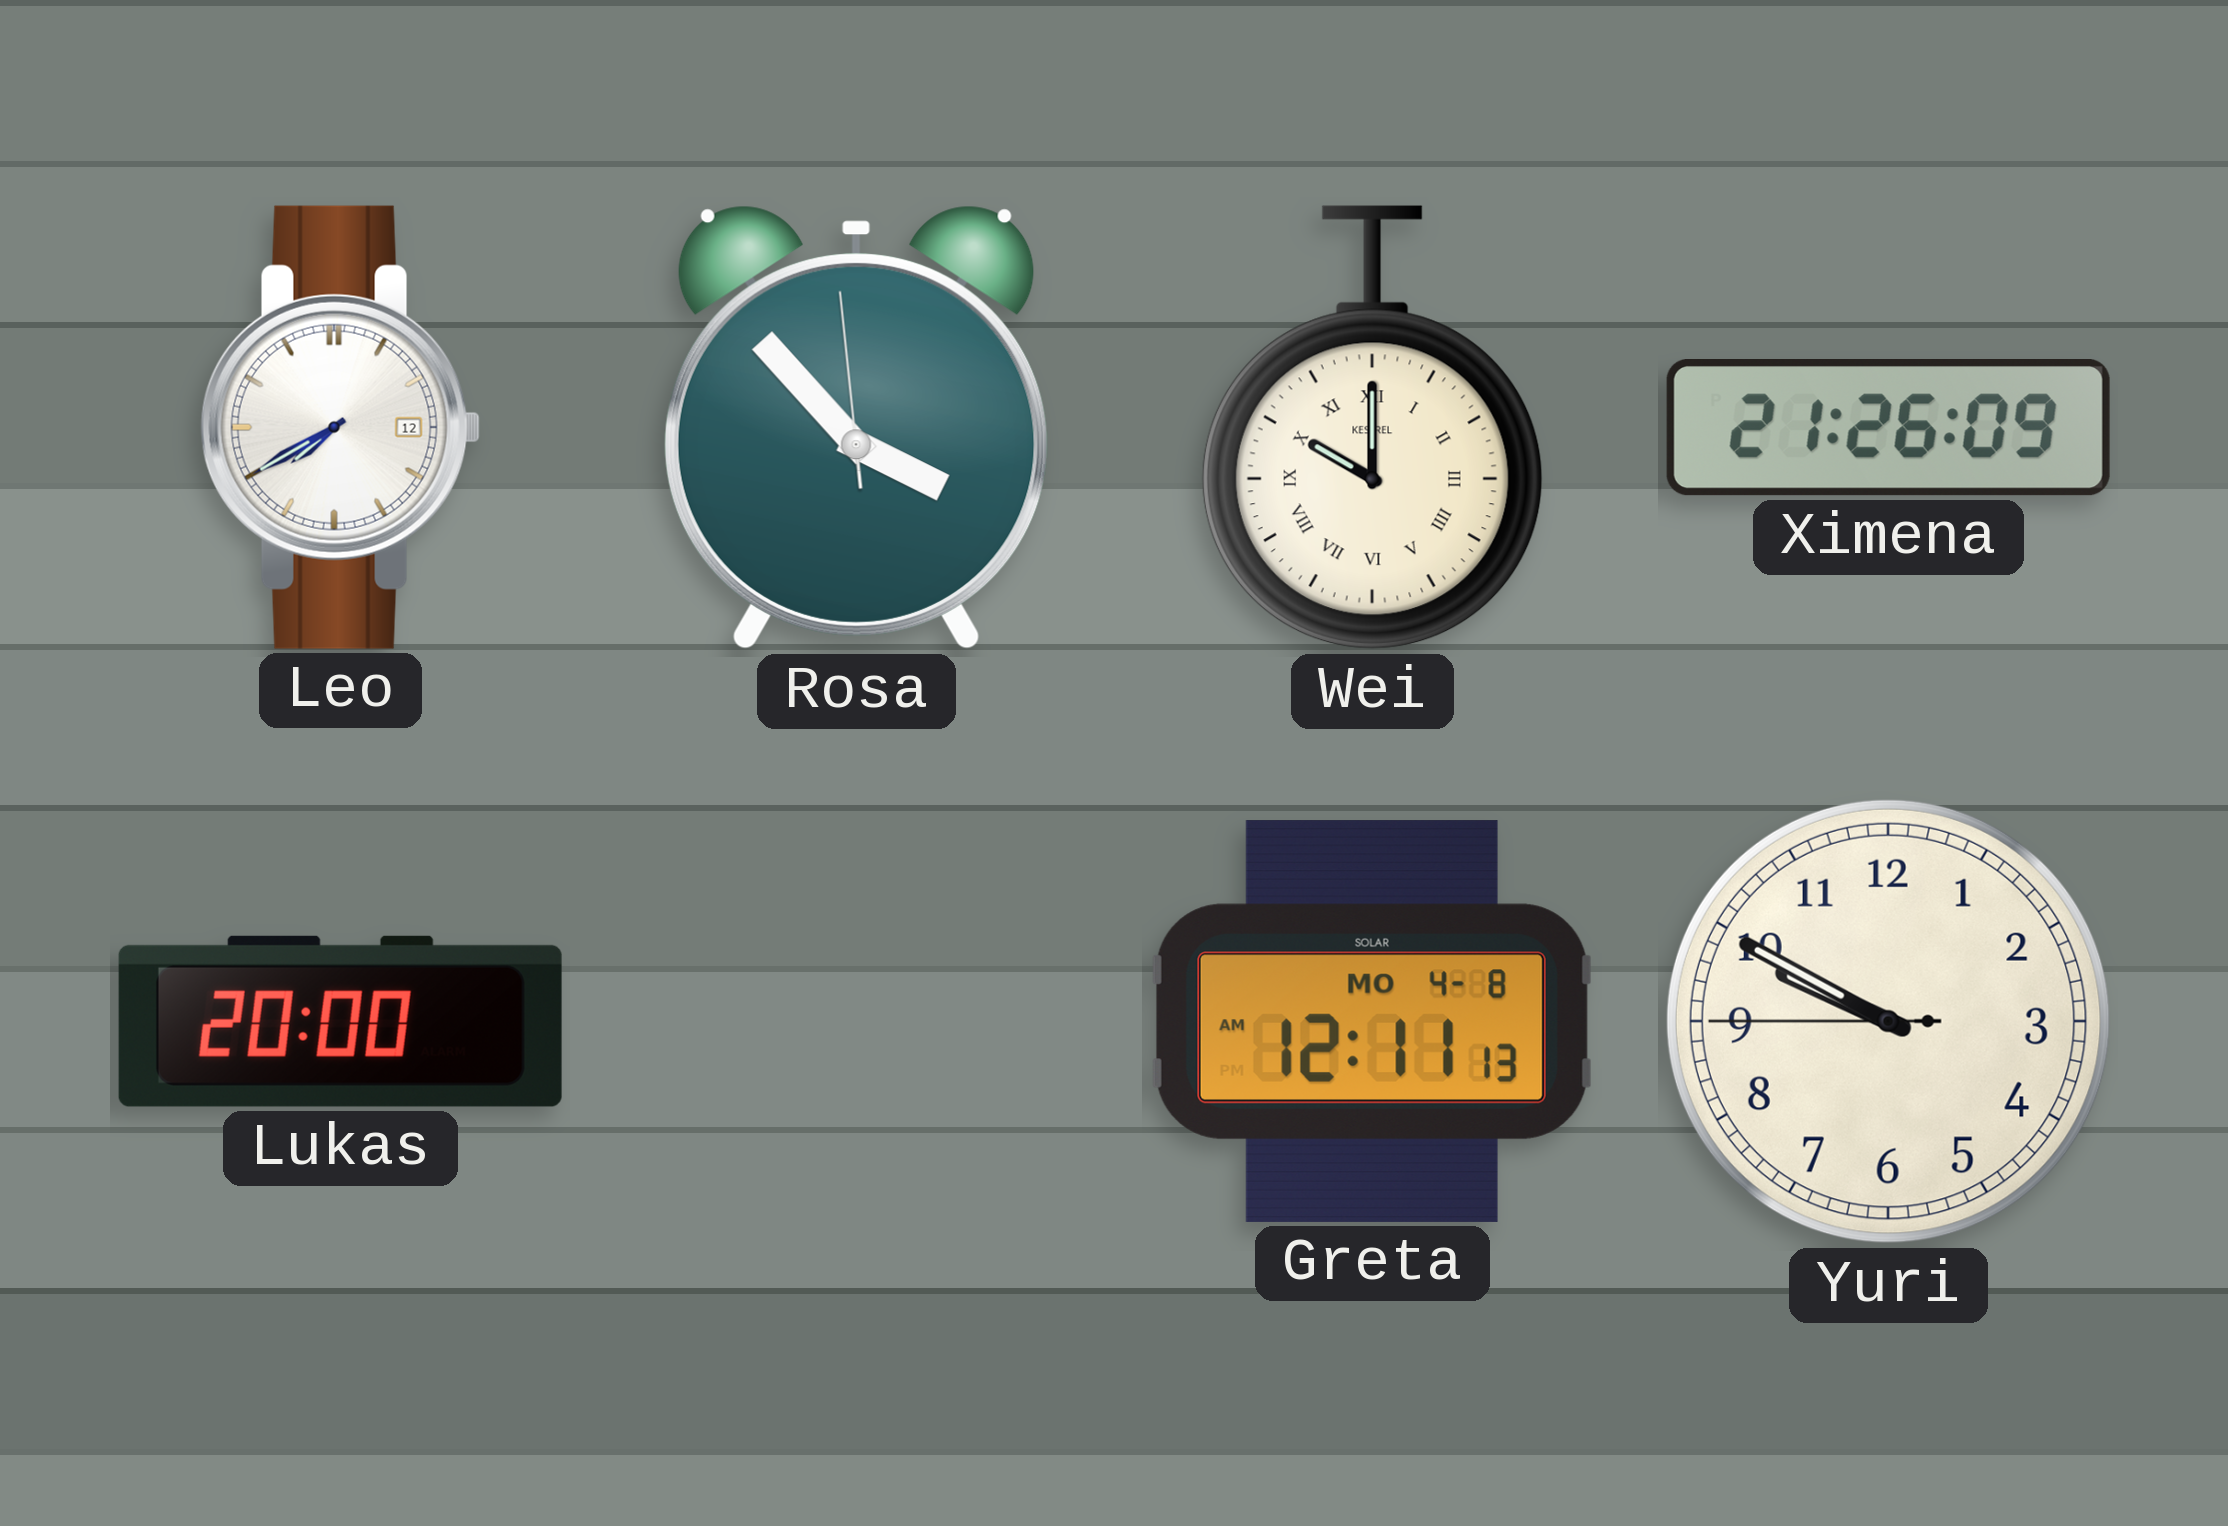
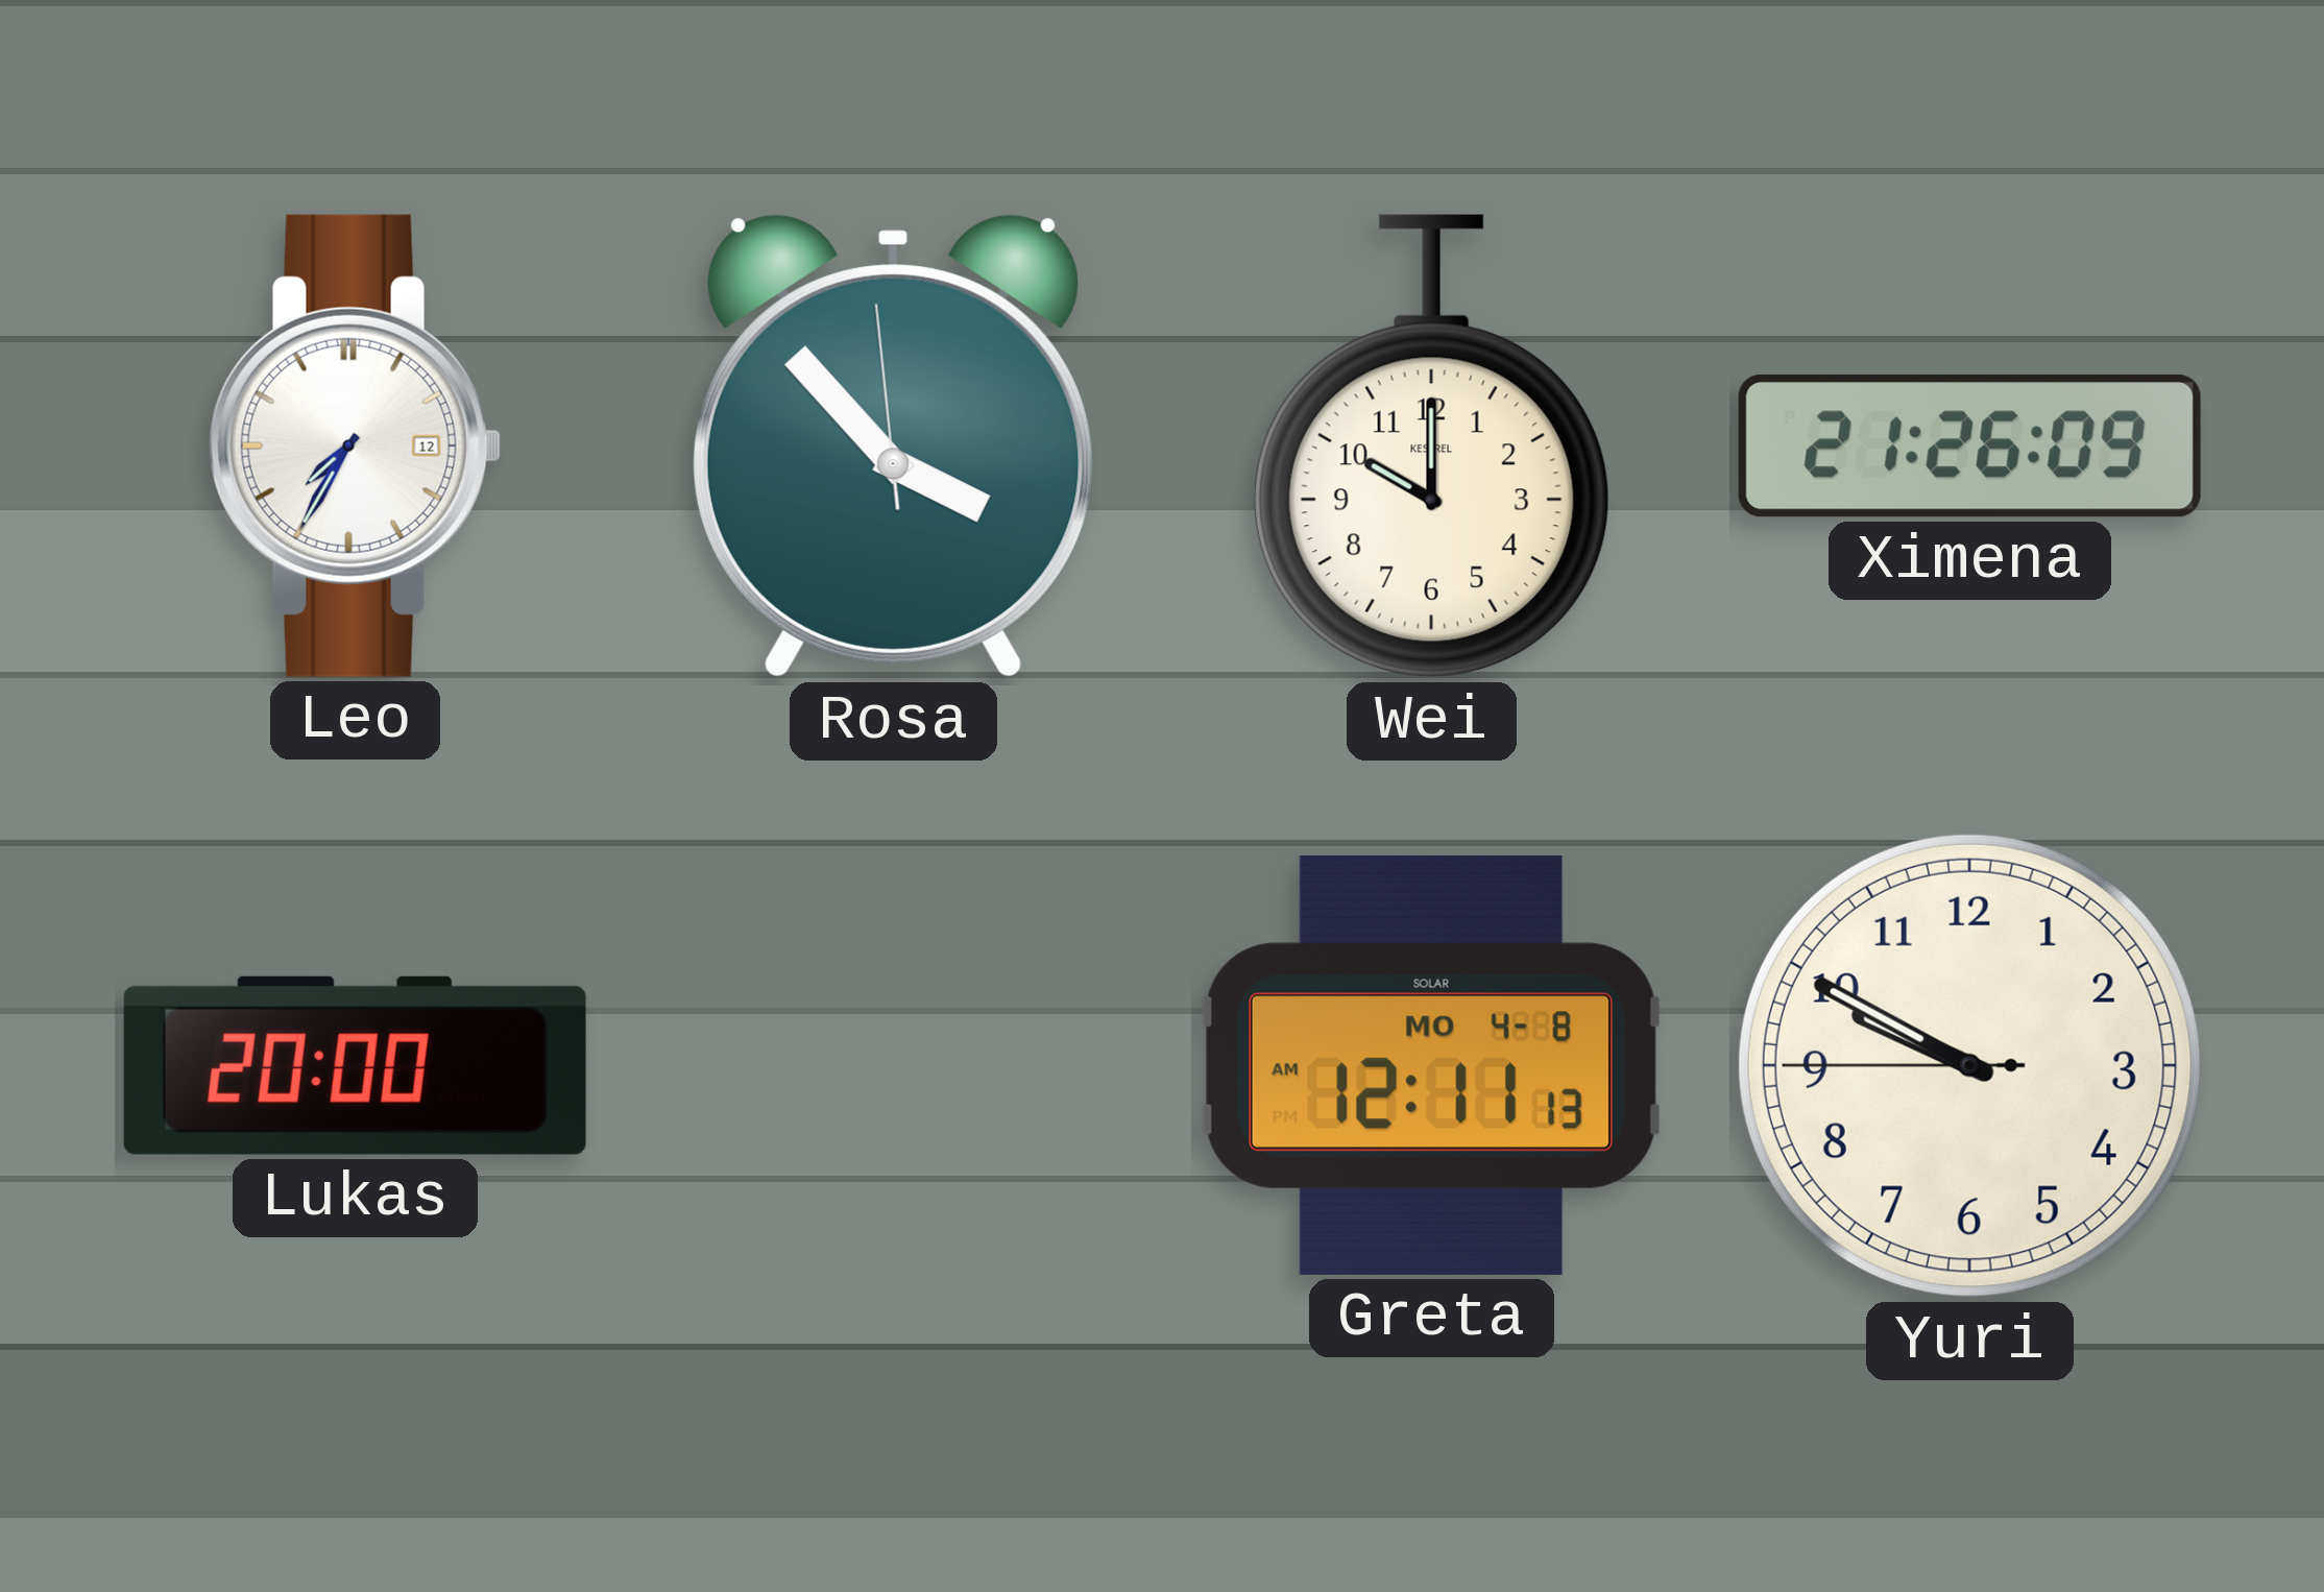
Leo: 7:40 -> 7:35 (355, 445)
Wei numerals: Roman -> Arabic (1431, 447)
